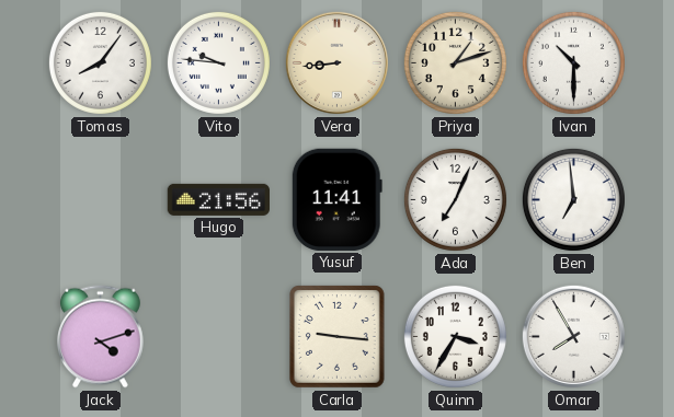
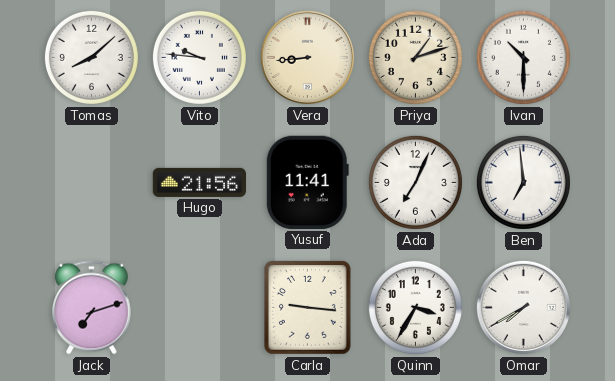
Tomas: 8:06 -> 8:08 (91, 57)
Jack: 4:12 -> 7:12 (91, 308)
Omar: 7:55 -> 7:40 (523, 307)
